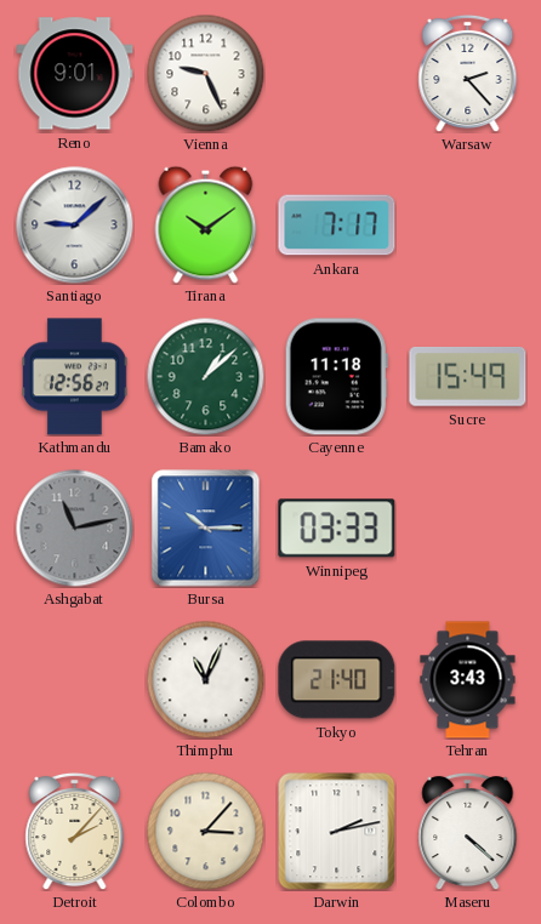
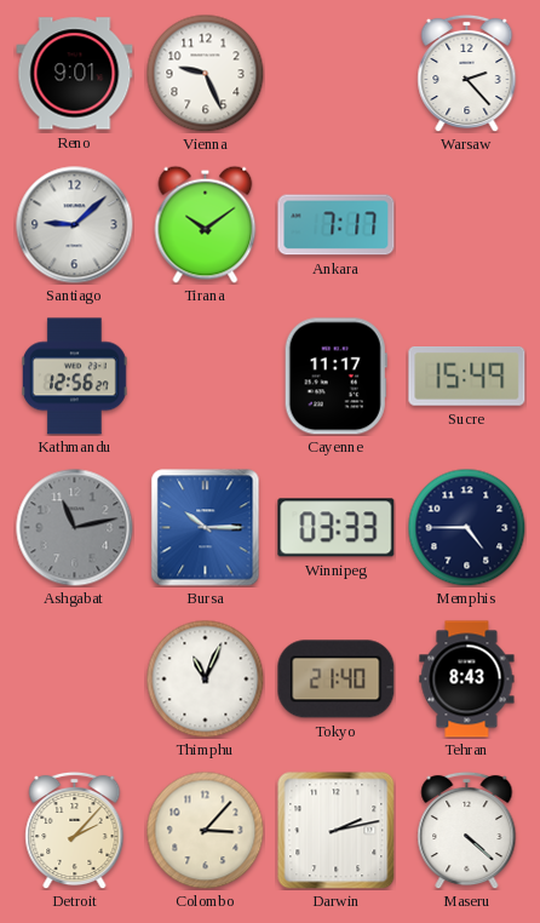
Bamako: 1:08 -> none (205, 376)
Cayenne: 11:18 -> 11:17 (335, 377)
Memphis: none -> 4:45 (466, 527)
Tehran: 3:43 -> 8:43 (467, 680)
